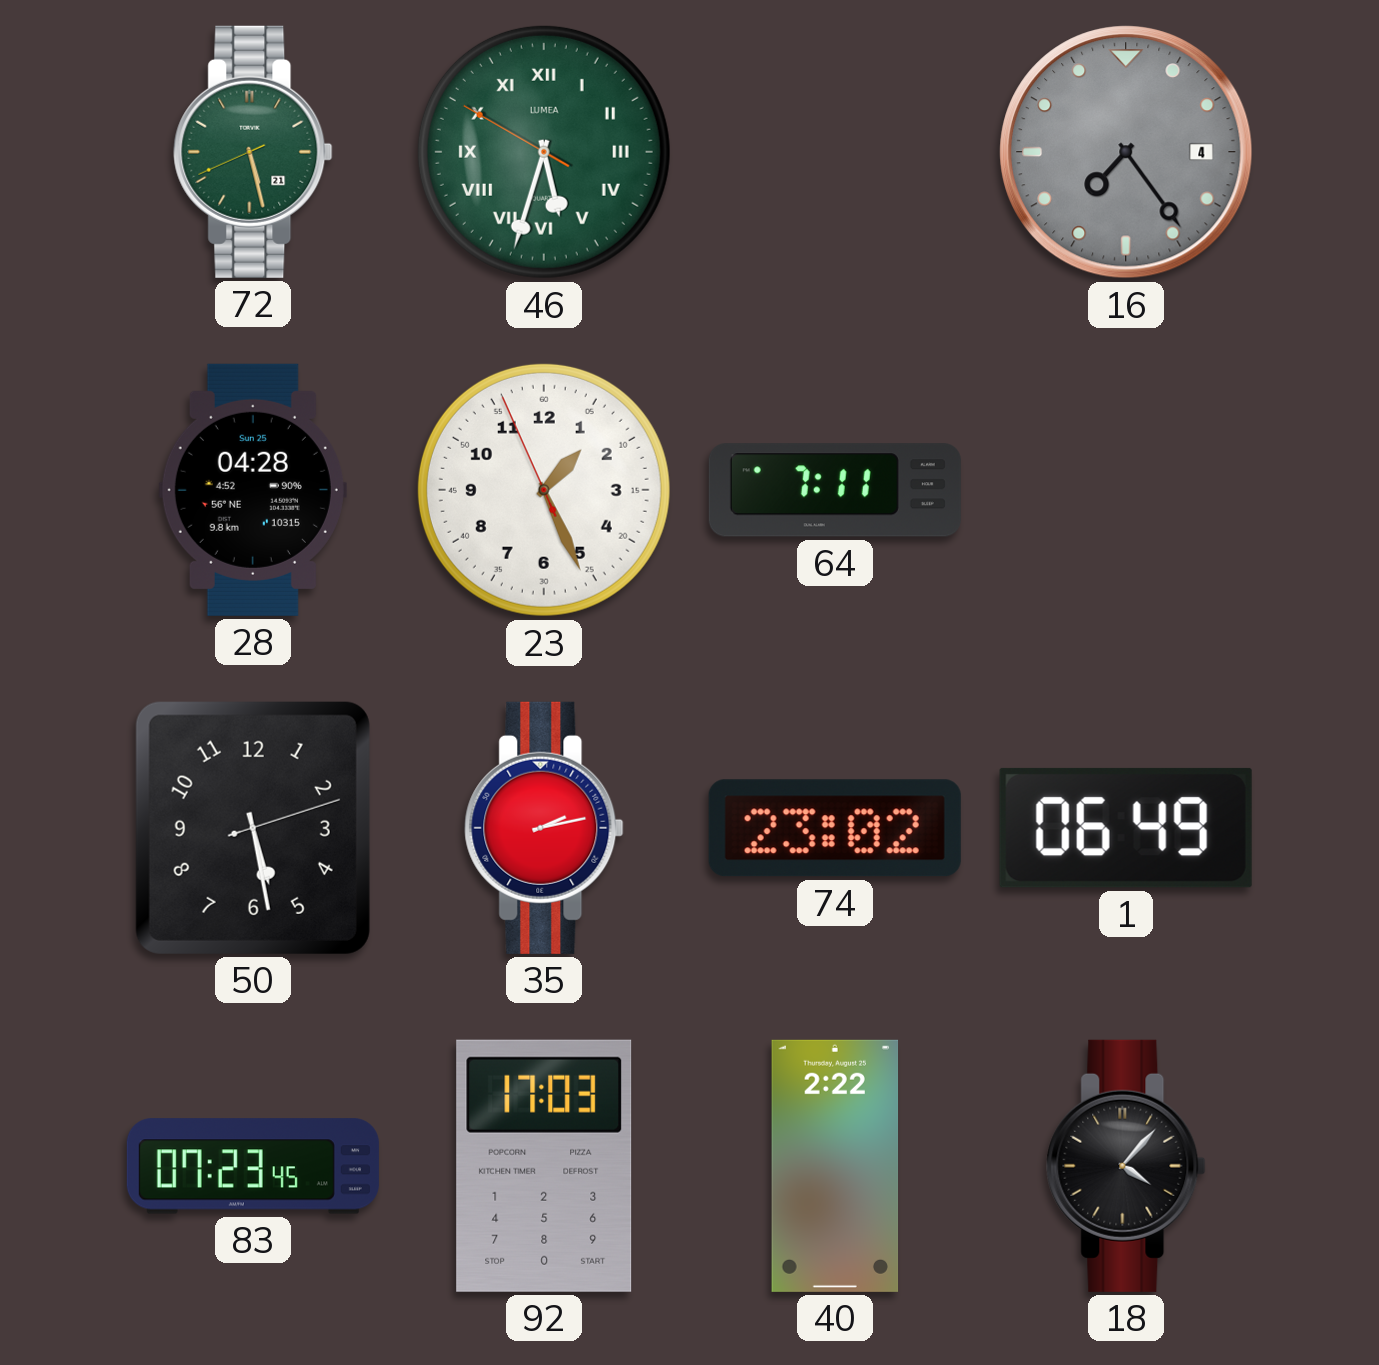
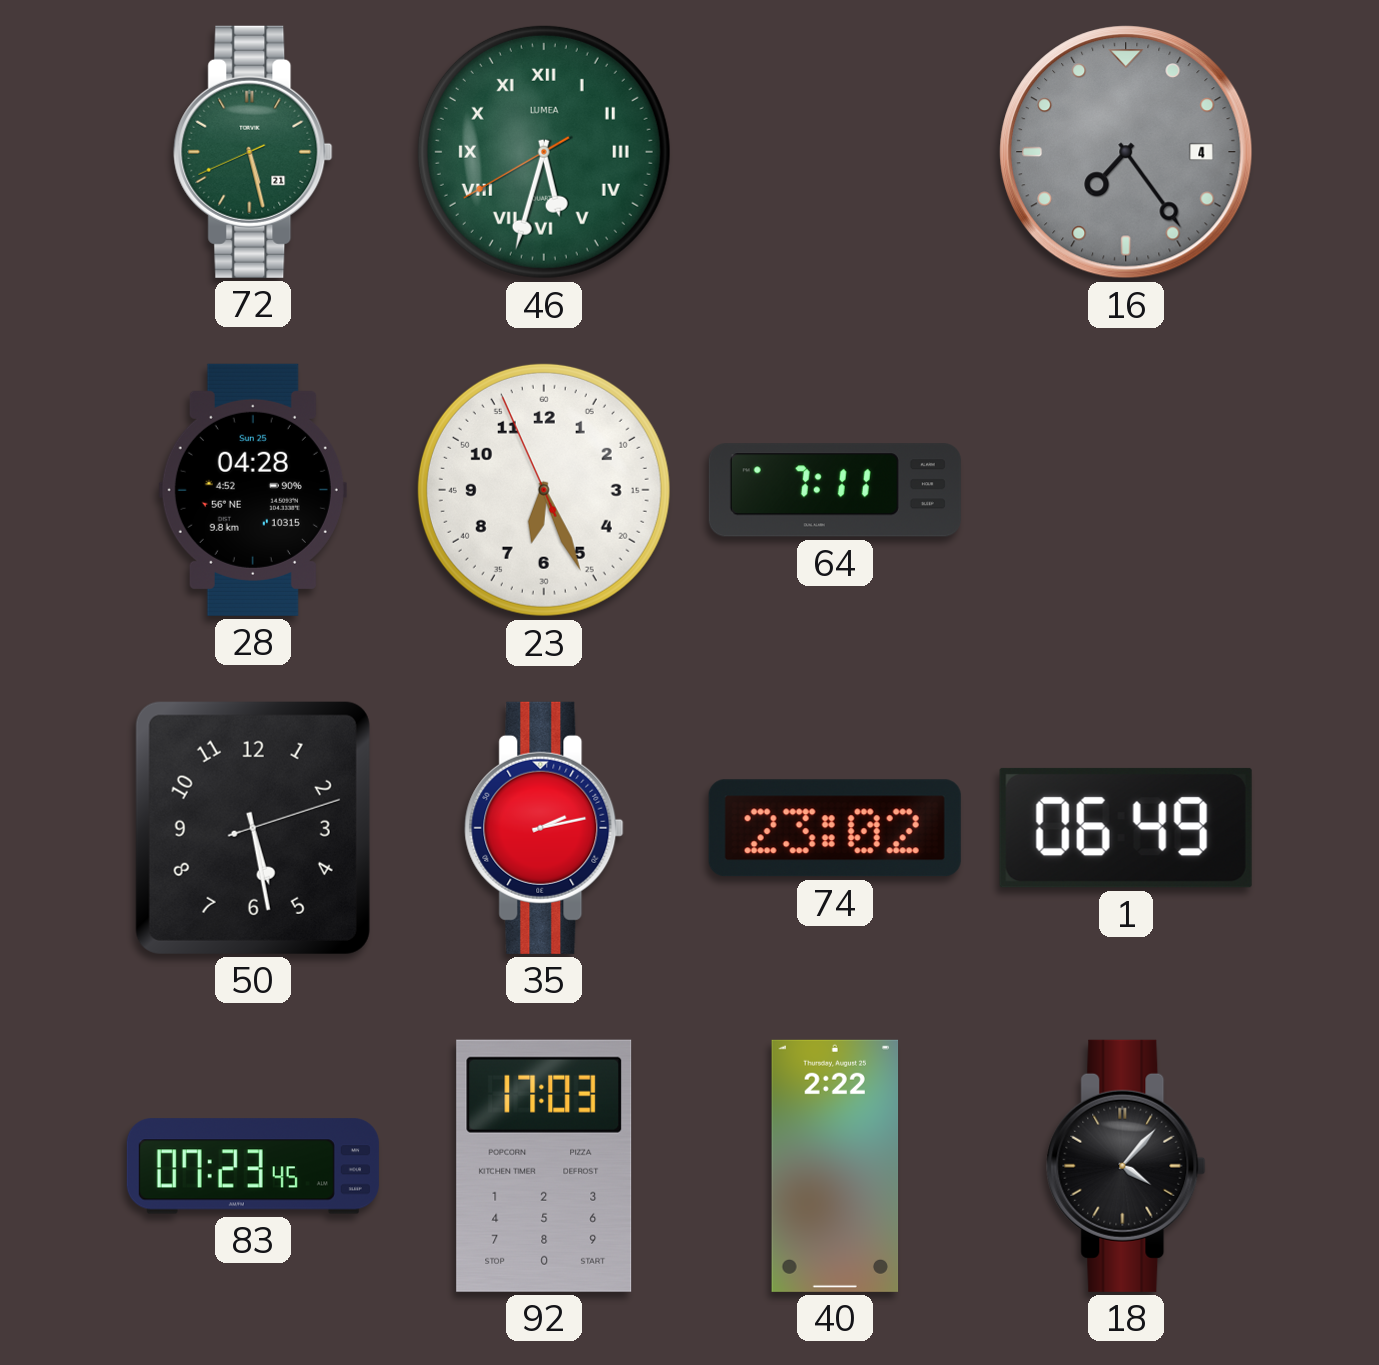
46: 5:32:50 -> 5:32:40 (544, 152)
23: 1:25 -> 6:25 (544, 490)
